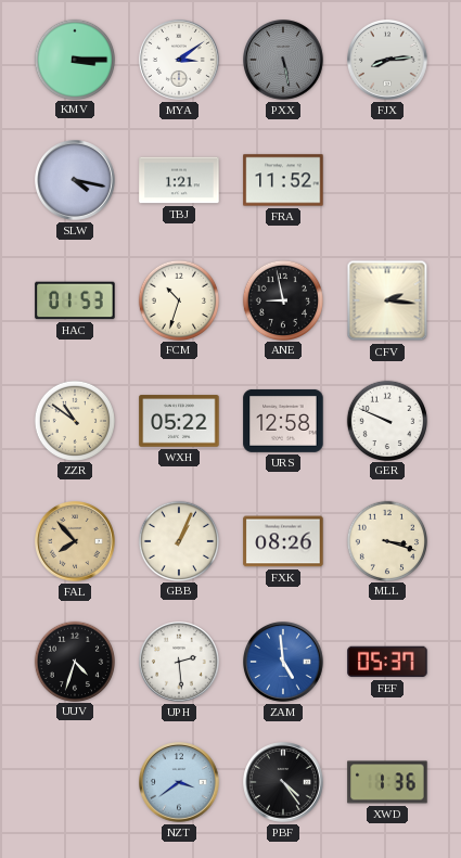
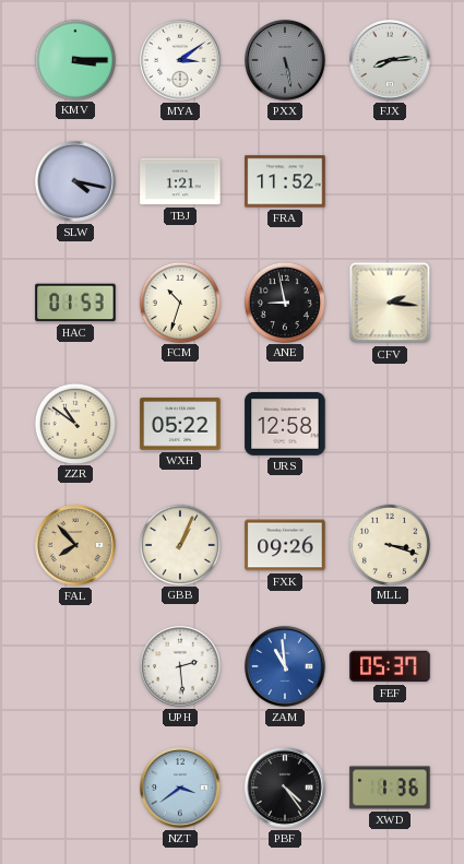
GER: 9:49 -> none (386, 420)
FXK: 08:26 -> 09:26 (285, 545)
UUV: 4:33 -> none (74, 661)
ZAM: 4:59 -> 10:59 (286, 667)
